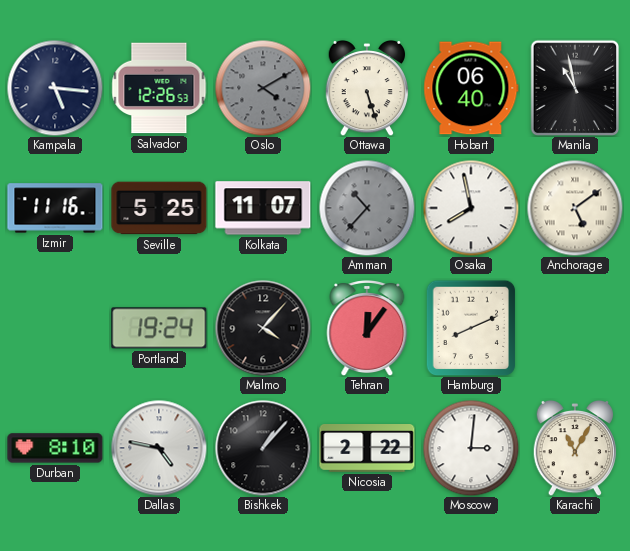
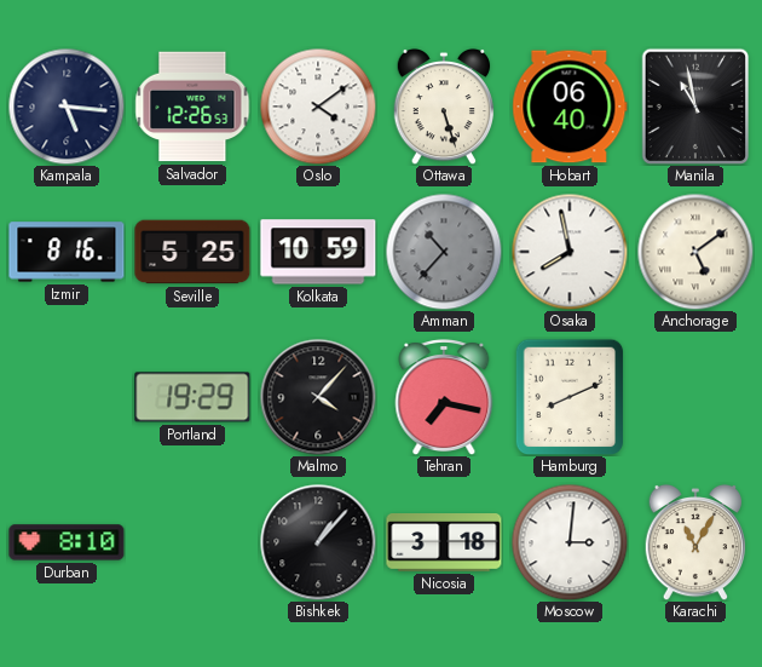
Oslo: 4:10 -> 4:09 (318, 107)
Oslo dial: grey -> white (318, 107)
Izmir: 11:16 -> 8:16 (67, 252)
Kolkata: 11:07 -> 10:59 (318, 252)
Portland: 19:24 -> 19:29 (192, 397)
Tehran: 12:06 -> 7:17 (444, 398)
Dallas: 4:47 -> none (159, 448)
Nicosia: 2:22 -> 3:18 (444, 542)
